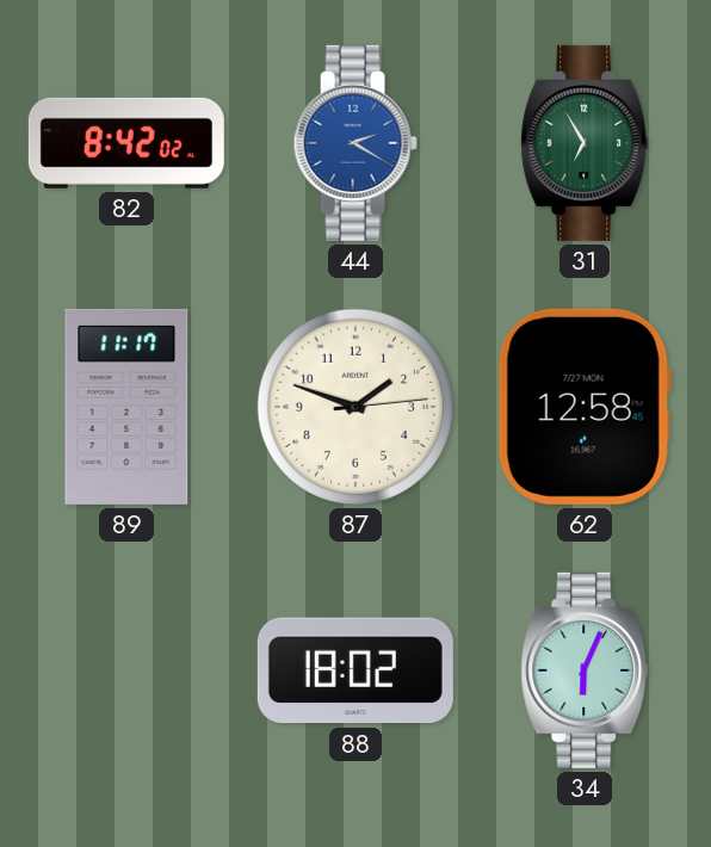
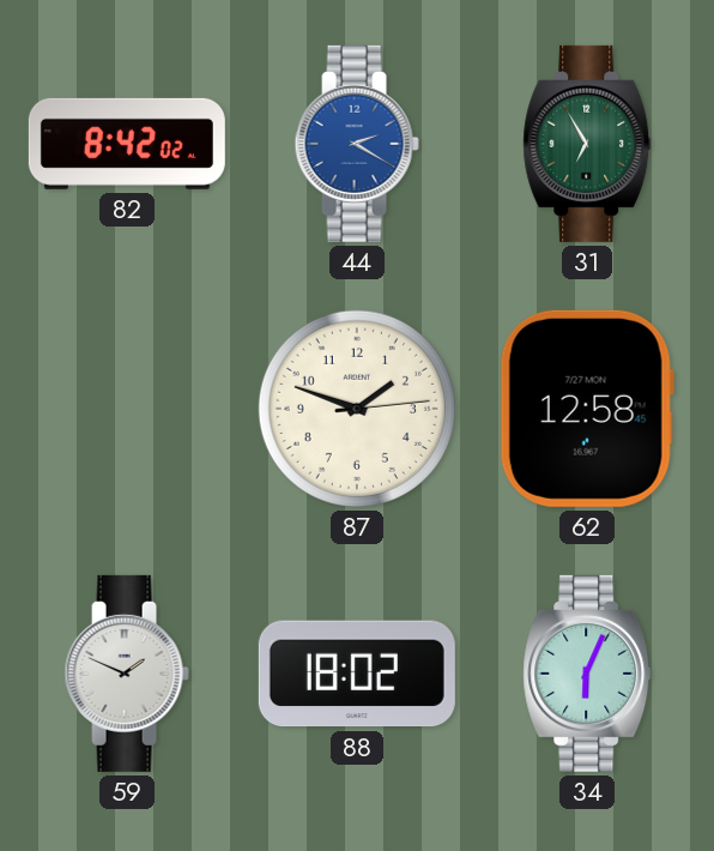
89: 11:17 -> none (126, 407)
59: none -> 1:49 (127, 674)
